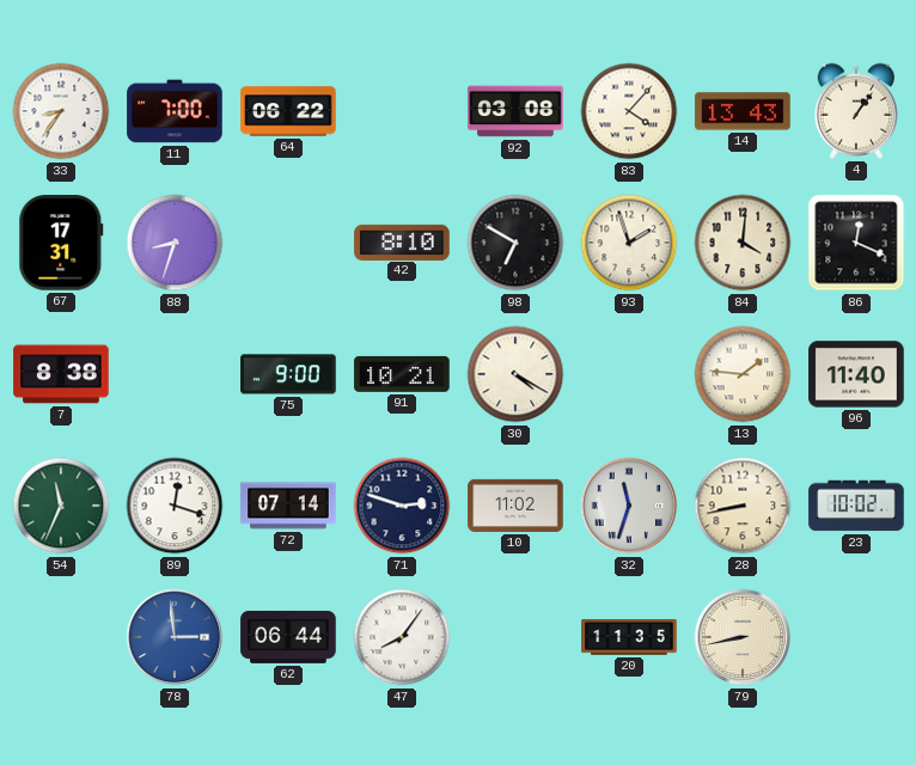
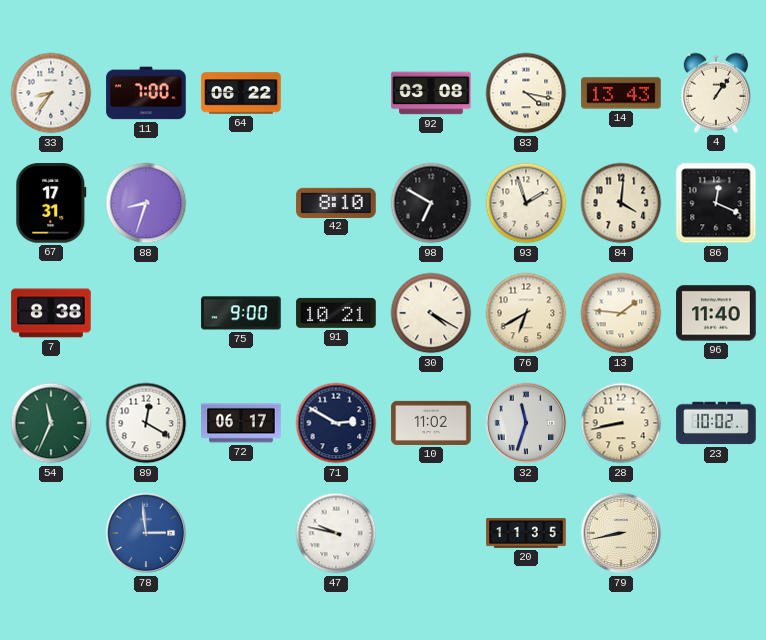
83: 4:07 -> 4:17 (526, 93)
76: none -> 6:40 (526, 313)
89: 12:18 -> 12:20 (146, 423)
72: 07:14 -> 06:17 (241, 423)
71: 2:48 -> 2:50 (336, 423)
62: 06:44 -> none (288, 637)
47: 8:06 -> 9:47 (336, 533)
